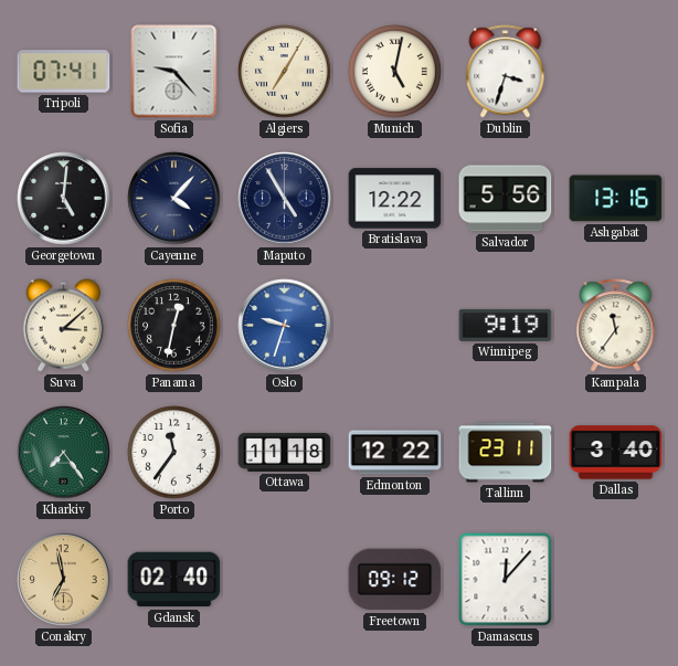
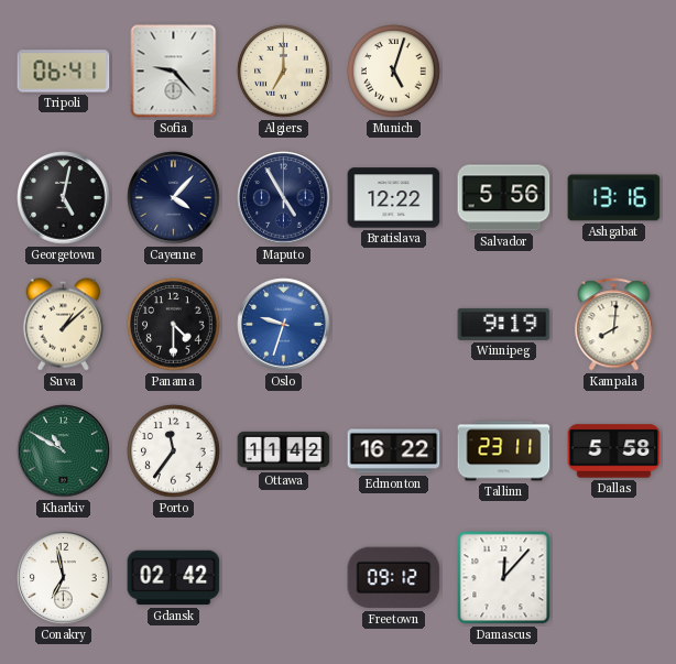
Tripoli: 07:41 -> 06:41 (64, 72)
Algiers: 7:05 -> 7:00 (284, 72)
Munich: 5:02 -> 5:03 (394, 72)
Dublin: 3:33 -> none (506, 72)
Georgetown: 5:01 -> 5:02 (64, 198)
Suva: 3:08 -> 1:08 (64, 325)
Panama: 12:32 -> 4:30 (174, 325)
Kampala: 11:36 -> 8:01 (614, 325)
Kharkiv: 7:24 -> 10:50 (64, 451)
Ottawa: 11:18 -> 11:42 (284, 450)
Edmonton: 12:22 -> 16:22 (394, 451)
Dallas: 3:40 -> 5:58 (614, 451)
Conakry dial: champagne -> white (64, 578)
Gdansk: 02:40 -> 02:42 (174, 578)
